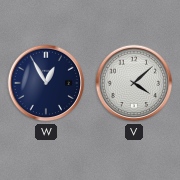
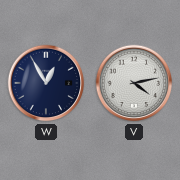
V: 4:08 -> 4:13 (134, 83)
